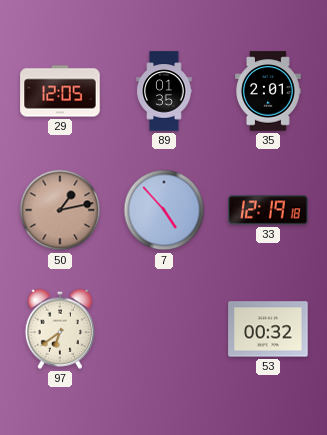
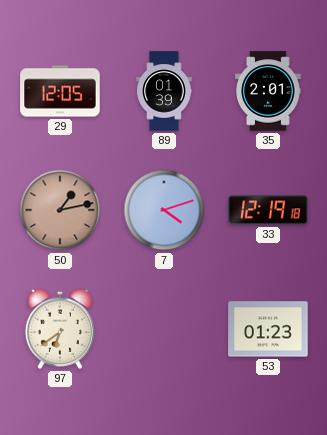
89: 01:35 -> 01:39 (164, 91)
7: 4:53 -> 4:12 (164, 210)
53: 00:32 -> 01:23 (268, 329)
